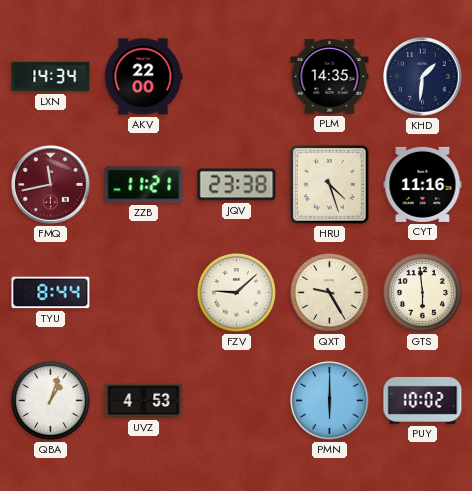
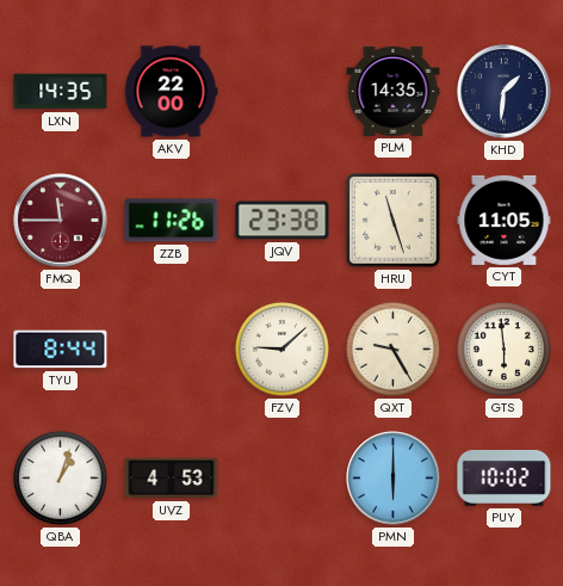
LXN: 14:34 -> 14:35 (61, 92)
FMQ: 11:43 -> 11:45 (61, 221)
ZZB: 11:21 -> 11:26 (172, 221)
HRU: 4:27 -> 11:27 (394, 221)
CYT: 11:16 -> 11:05 (505, 220)
